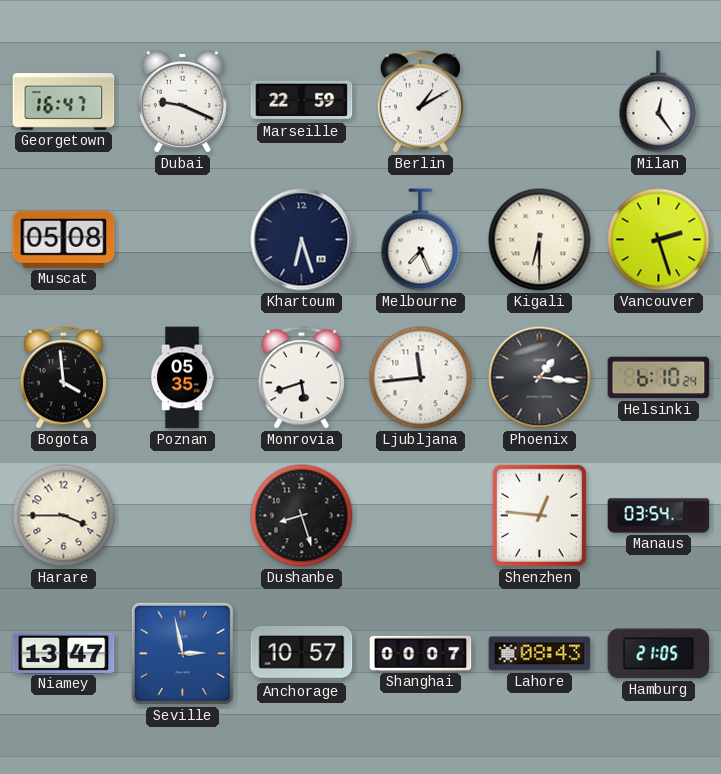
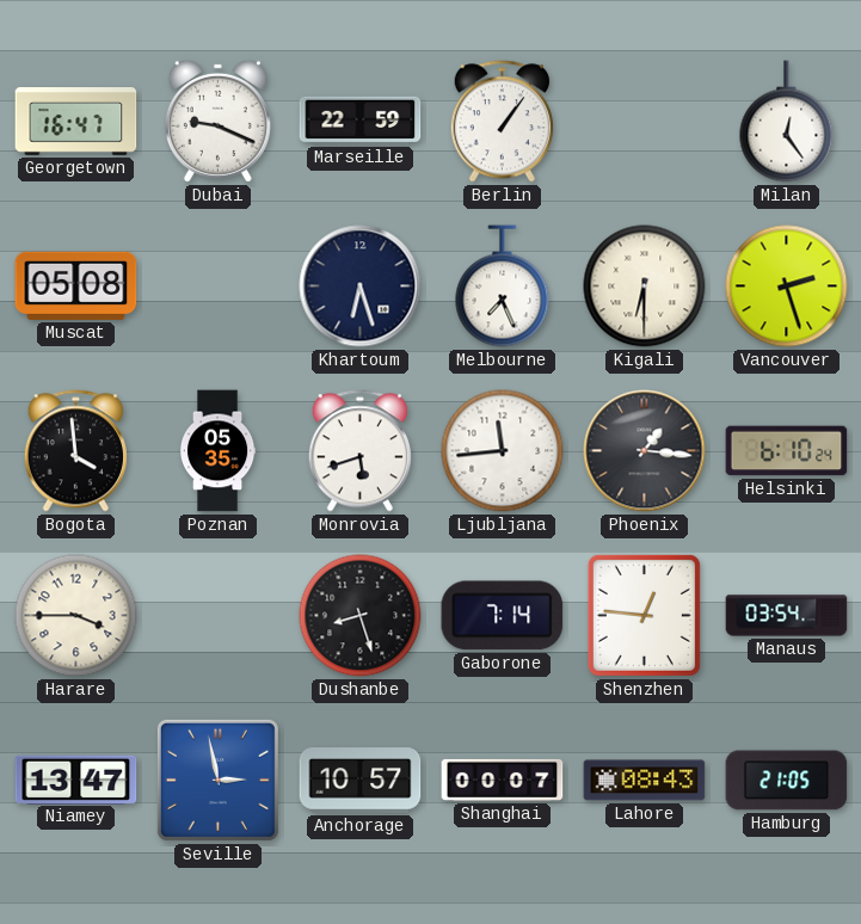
Berlin: 1:10 -> 1:06 (502, 122)
Gaborone: none -> 7:14 (503, 616)
